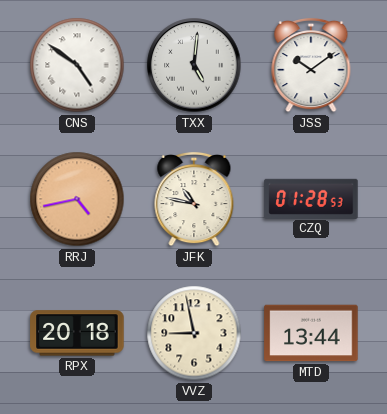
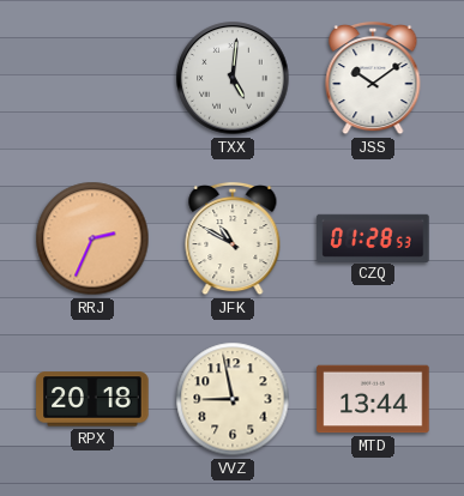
CNS: 4:51 -> none (77, 65)
RRJ: 4:43 -> 2:34 (92, 238)
JFK: 10:47 -> 10:50 (233, 238)
